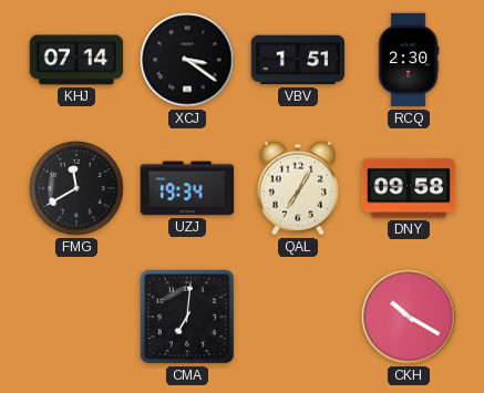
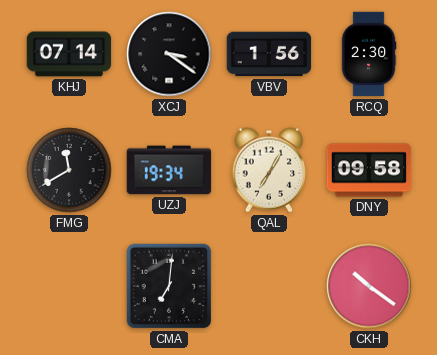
VBV: 1:51 -> 1:56 (269, 54)
CKH: 10:20 -> 10:21 (369, 286)
